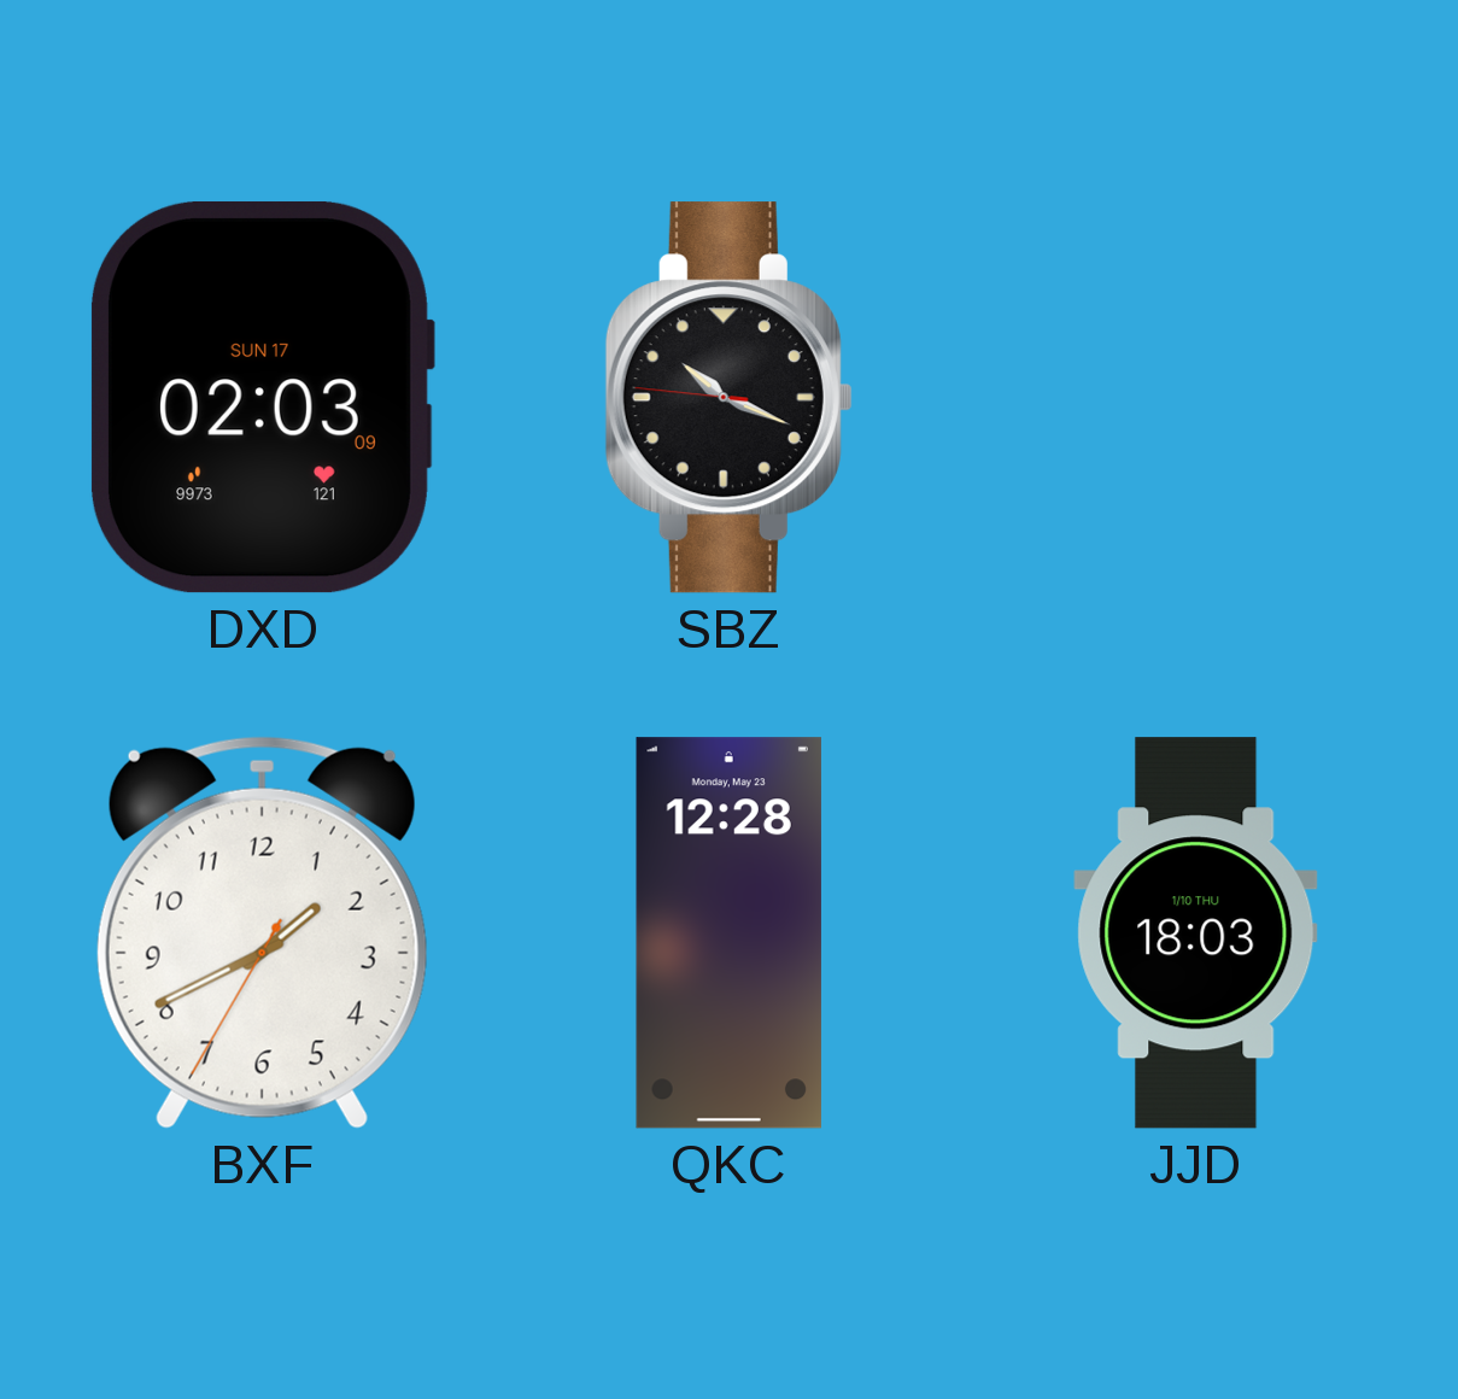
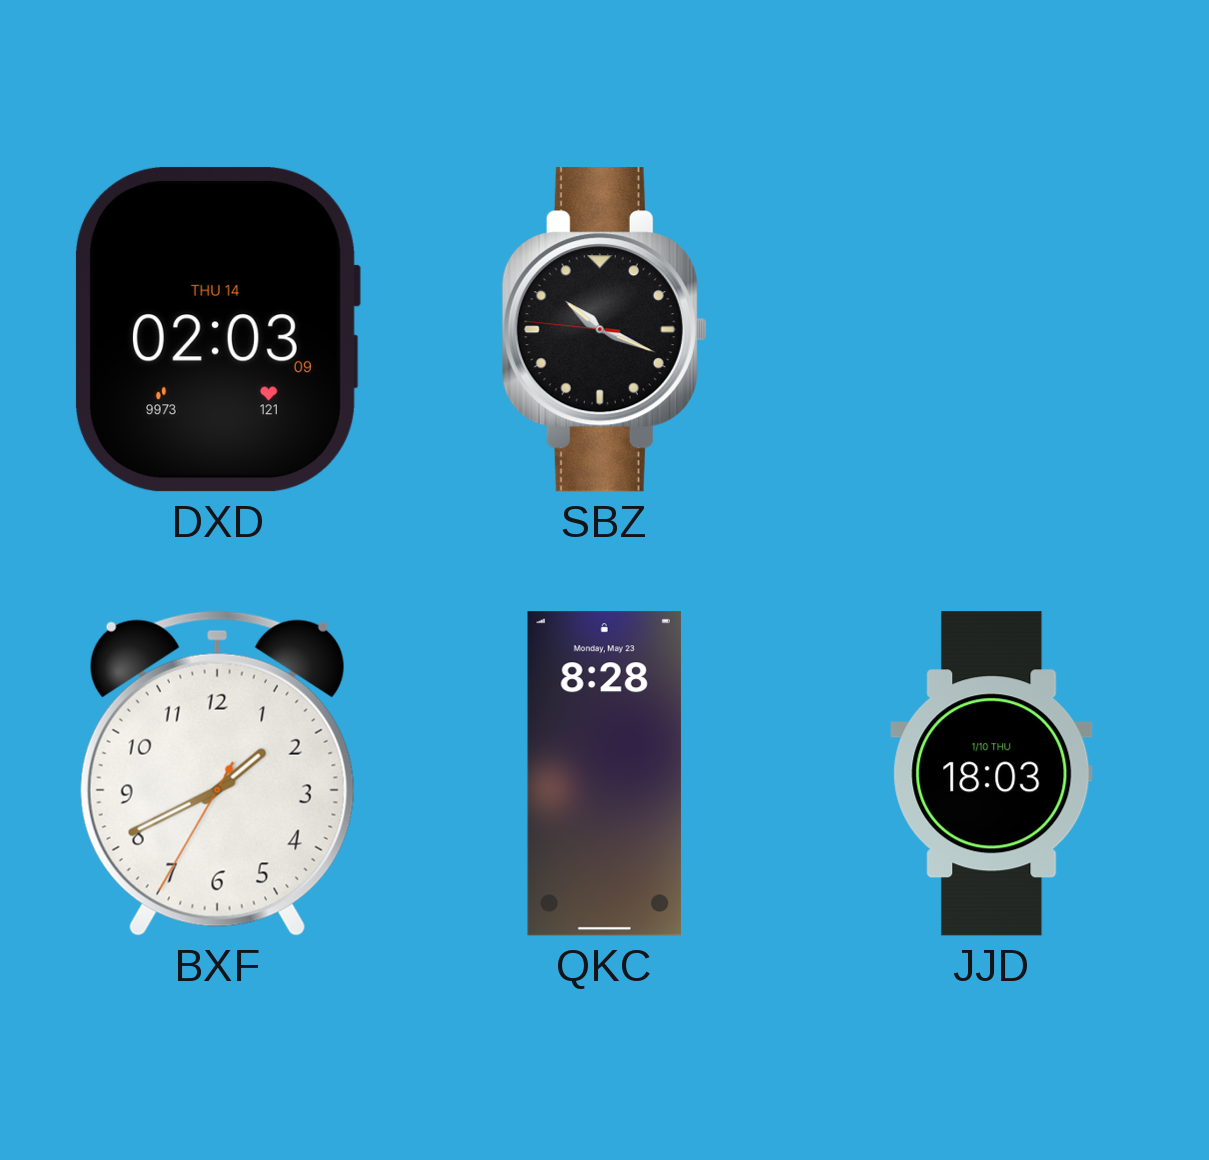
DXD date: SUN 17 -> THU 14 (217, 329)
QKC: 12:28 -> 8:28 (604, 774)
